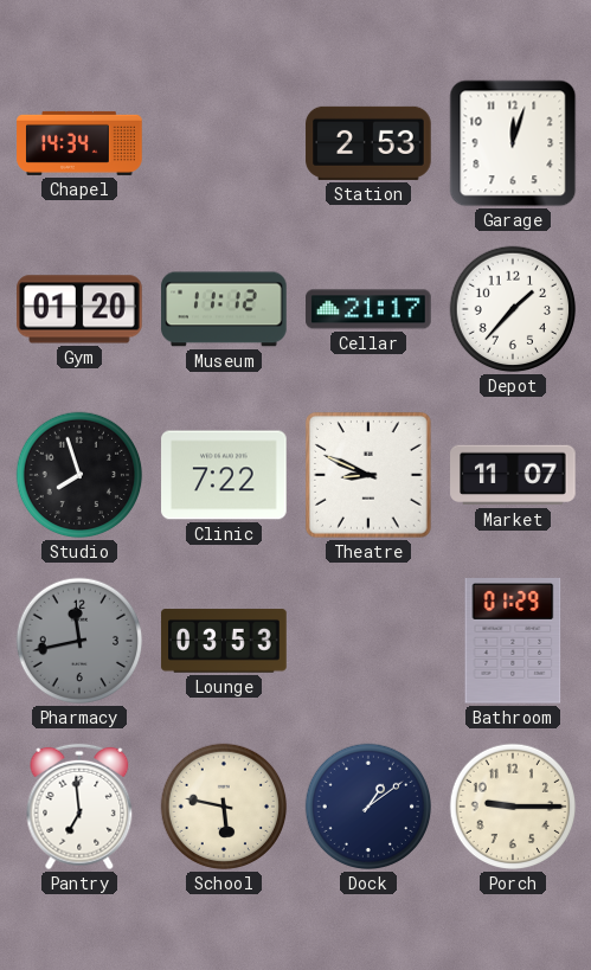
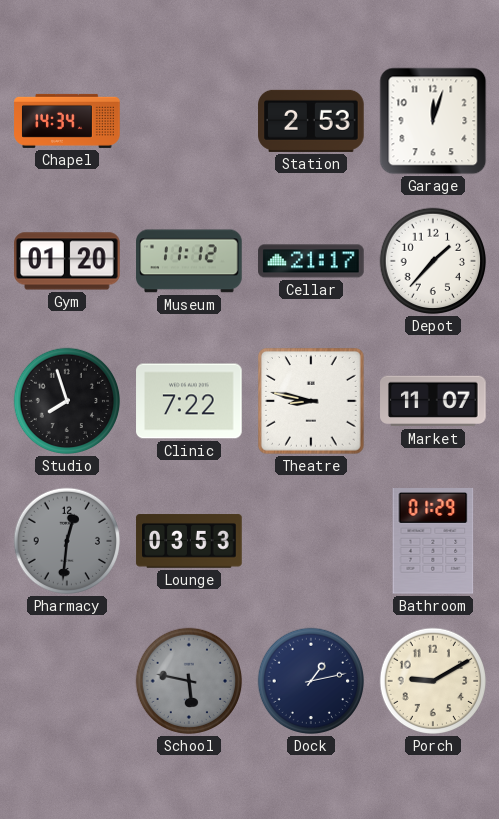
Theatre: 8:49 -> 8:47 (312, 402)
Pharmacy: 11:43 -> 12:31 (67, 541)
Pantry: 6:59 -> none (79, 807)
School dial: cream -> grey (189, 681)
Dock: 1:09 -> 1:13 (311, 681)
Porch: 9:15 -> 9:10 (433, 681)
